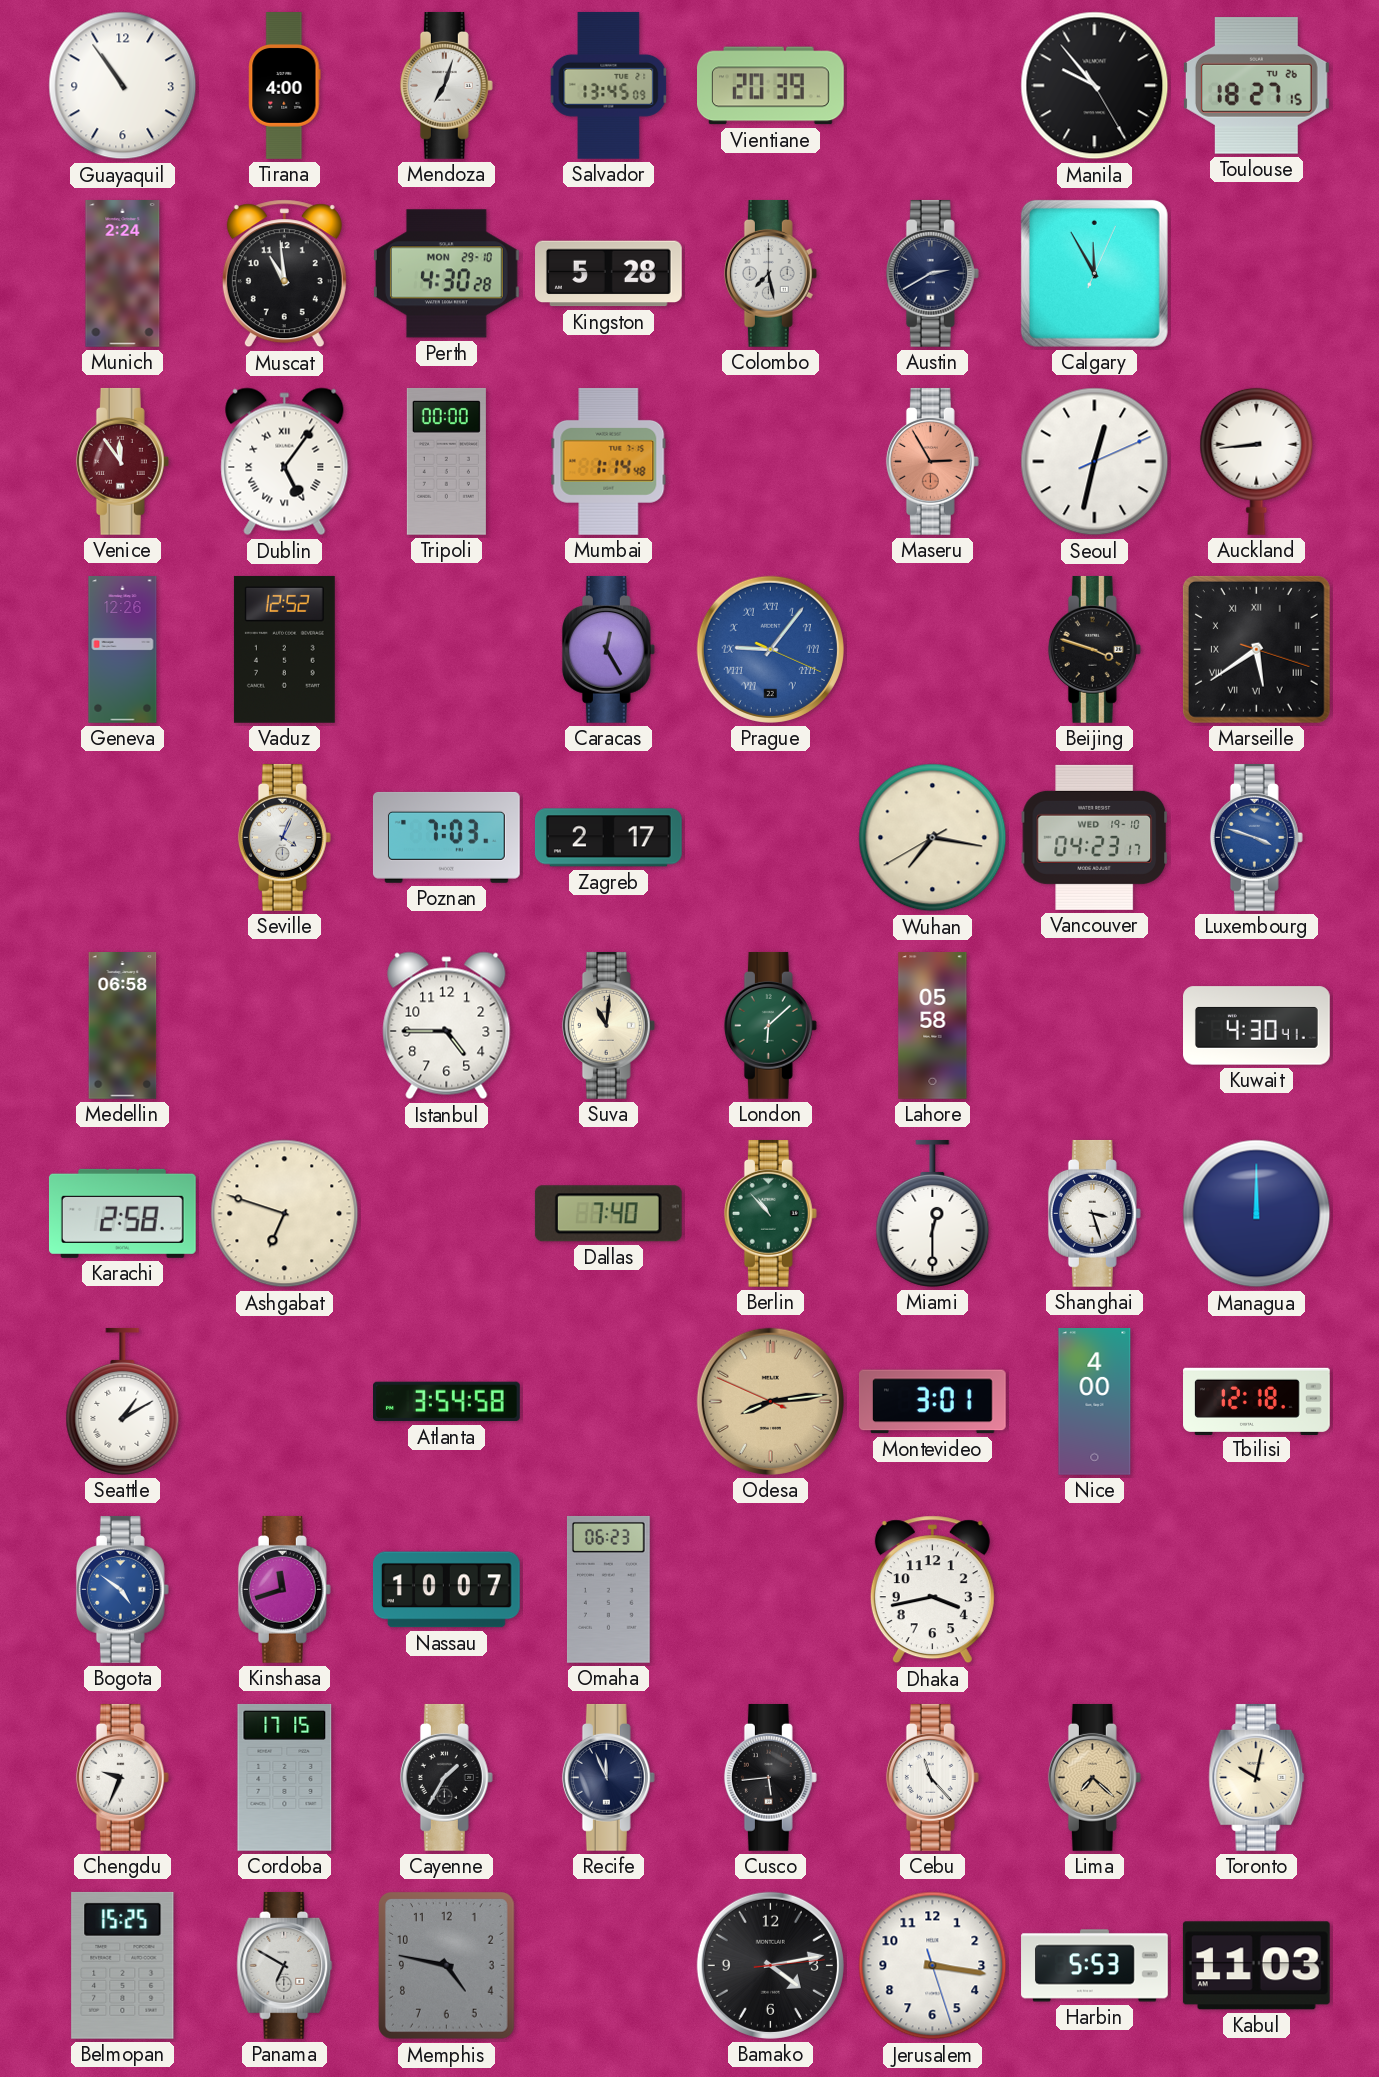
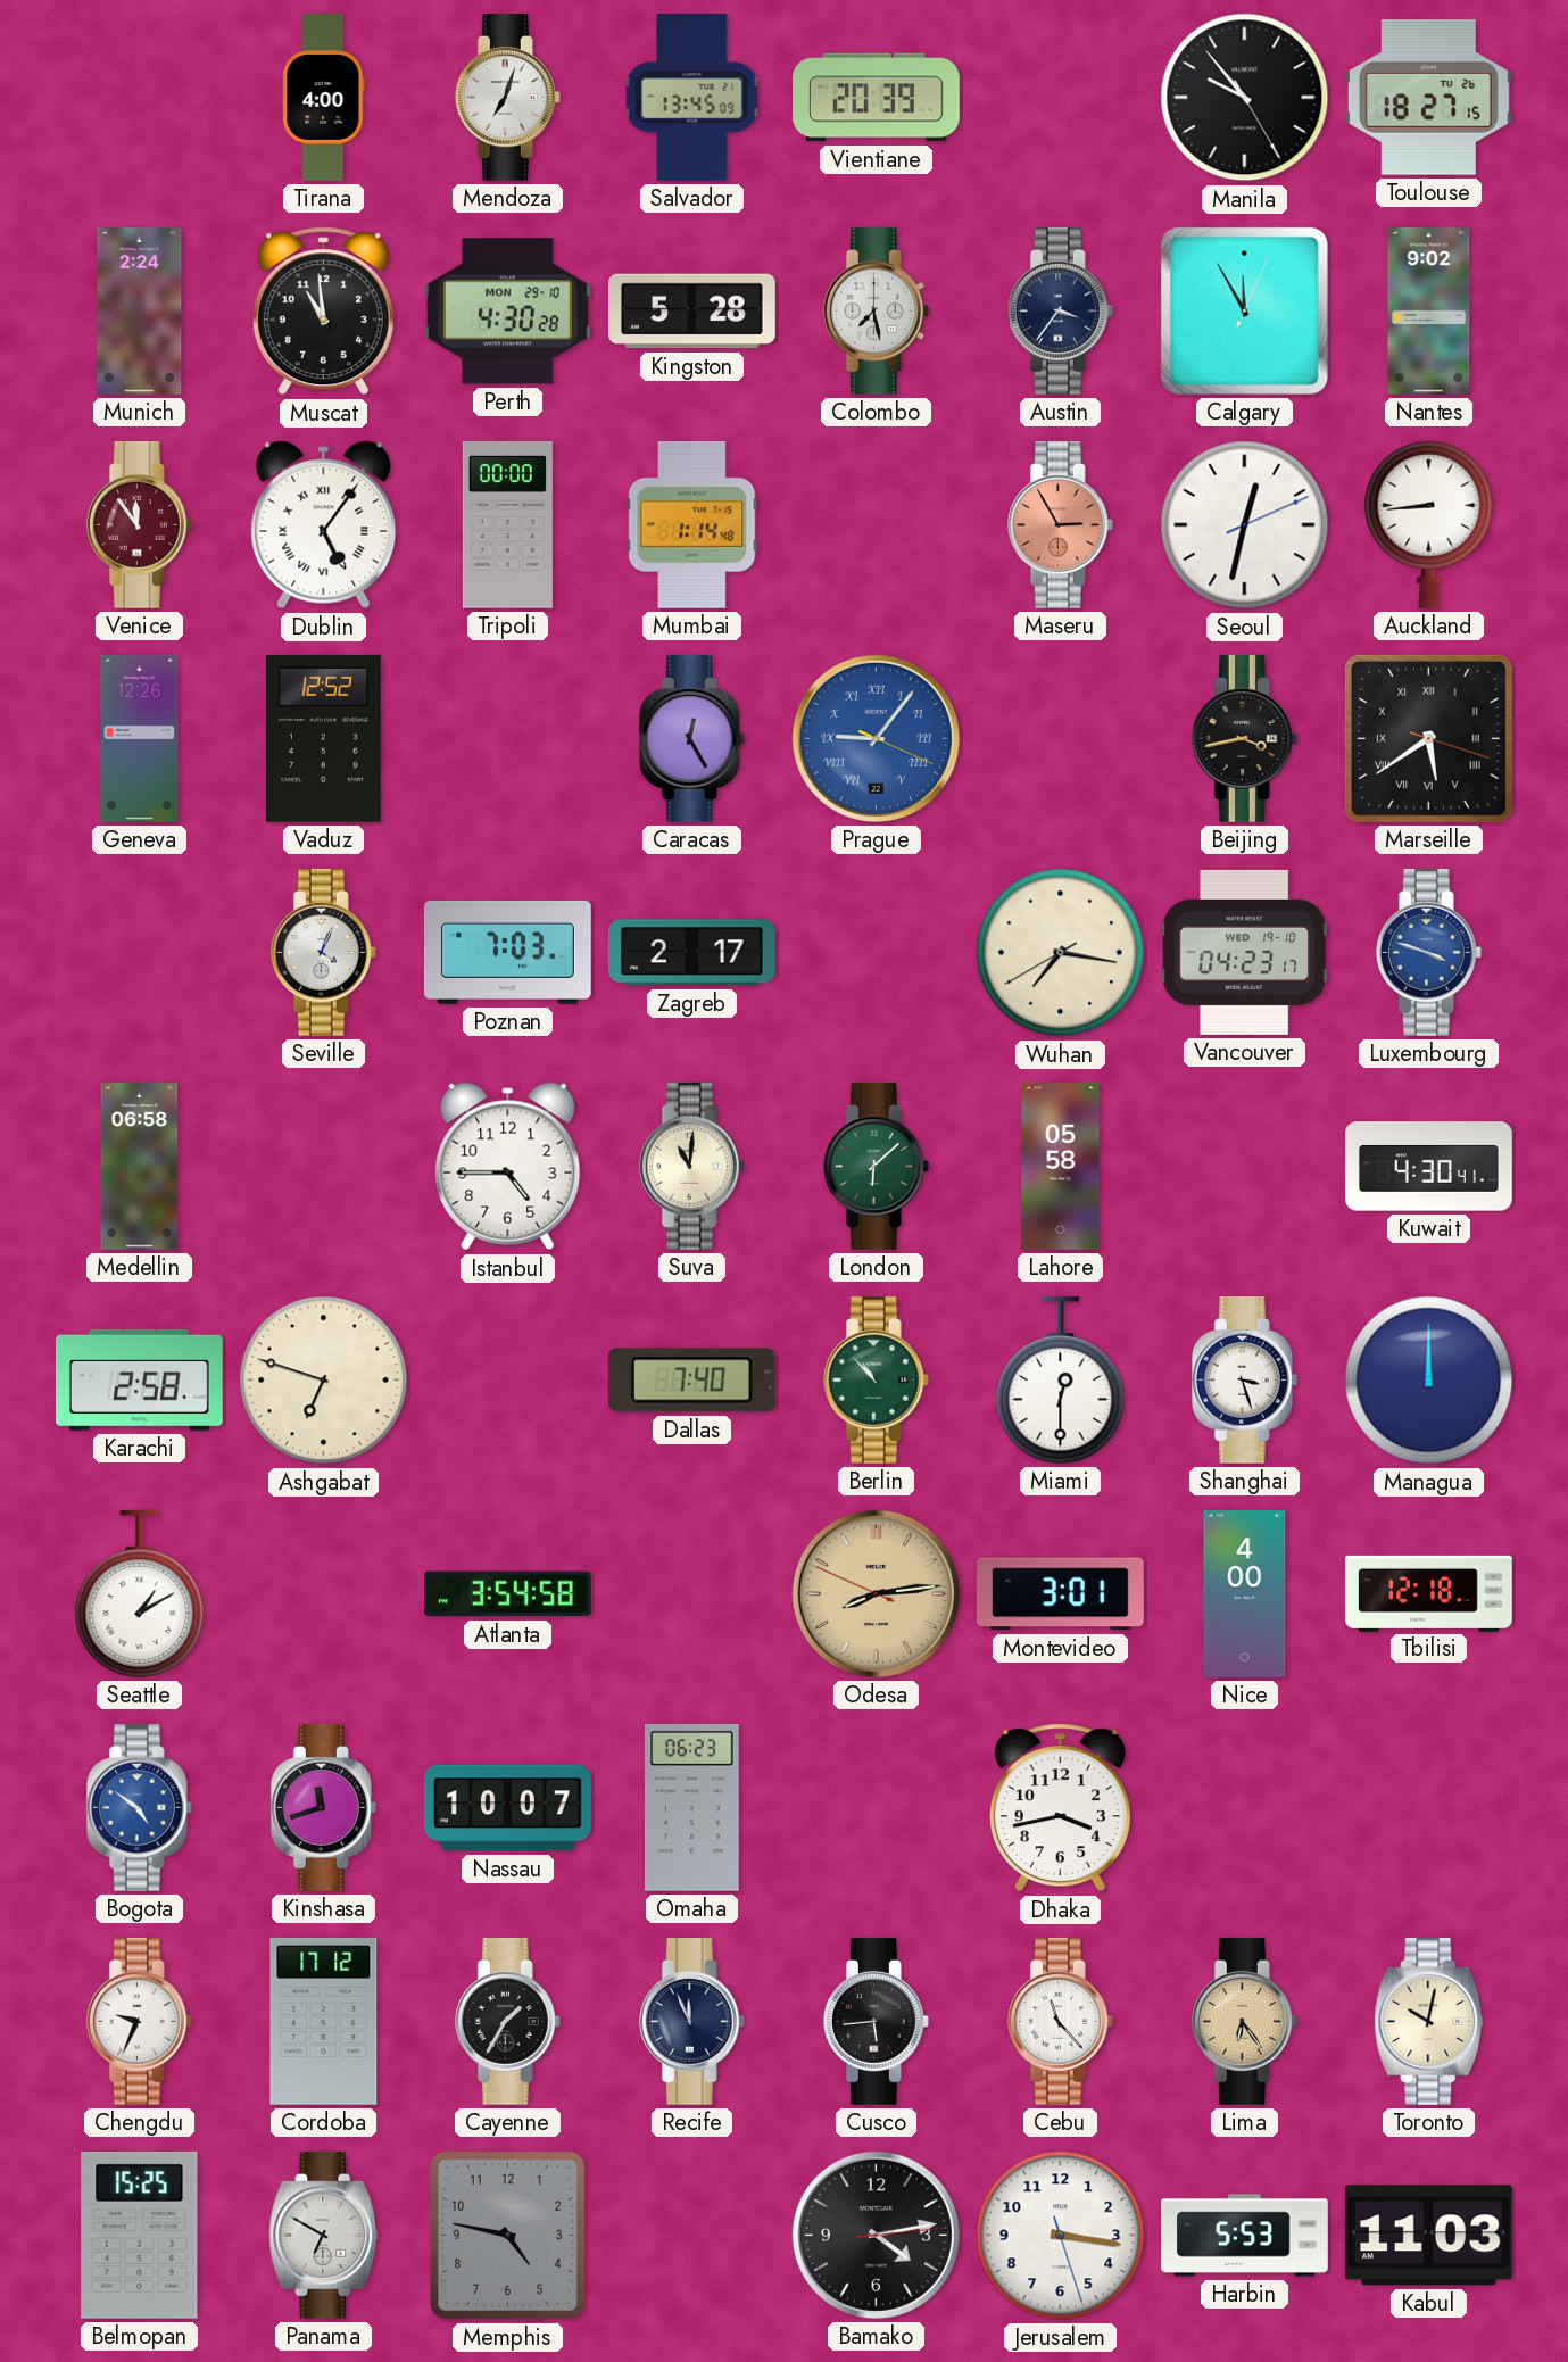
Guayaquil: 10:54 -> none (123, 86)
Austin: 2:40 -> 3:36 (1060, 310)
Nantes: none -> 9:02 (1429, 312)
Beijing: 3:48 -> 3:43 (1244, 738)
Cordoba: 17:15 -> 17:12 (324, 2021)
Lima: 7:22 -> 6:24 (1244, 2021)
